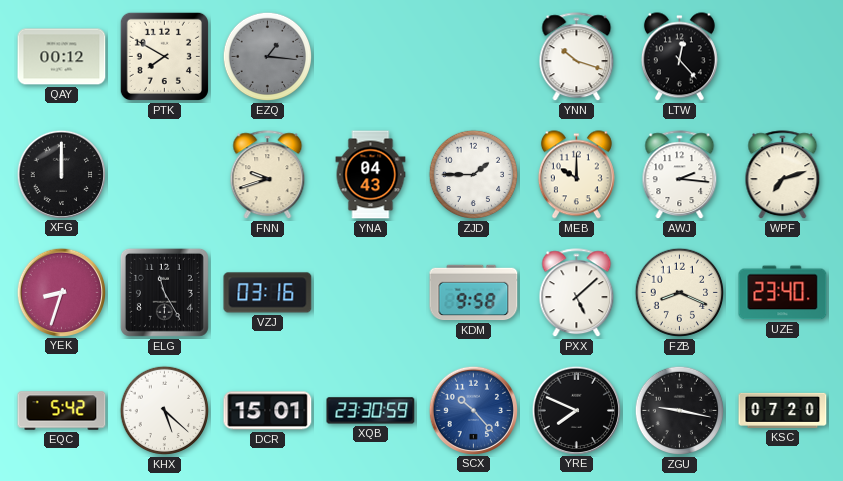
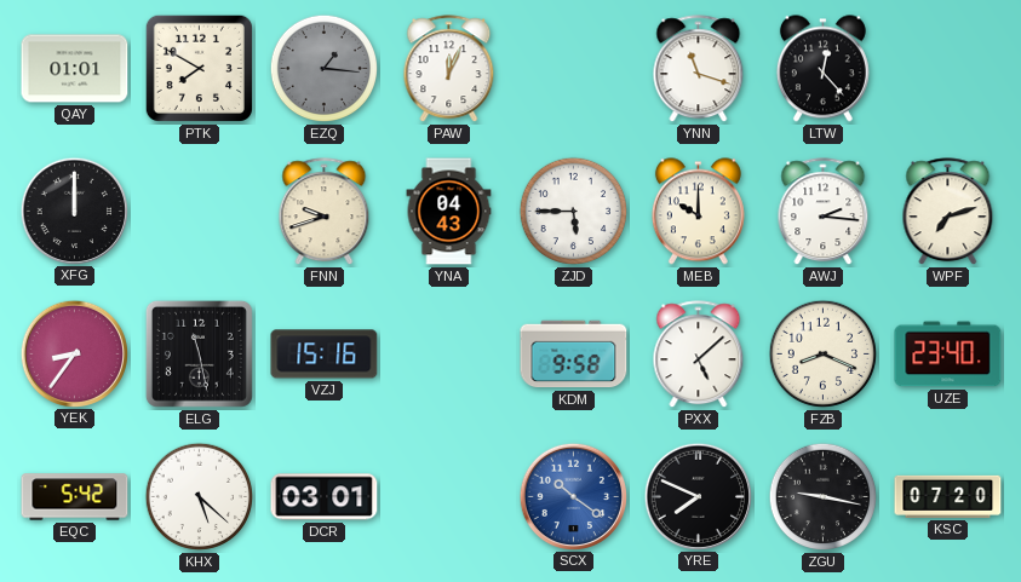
QAY: 00:12 -> 01:01 (75, 69)
PAW: none -> 12:04 (449, 69)
YNN: 10:18 -> 11:18 (699, 69)
ZJD: 1:45 -> 5:45 (574, 212)
YEK: 8:33 -> 8:36 (74, 353)
ELG: 11:25 -> 11:28 (199, 353)
VZJ: 03:16 -> 15:16 (325, 355)
DCR: 15:01 -> 03:01 (325, 497)
XQB: 23:30 -> none (371, 411)
SCX: 10:23 -> 10:21 (573, 496)
